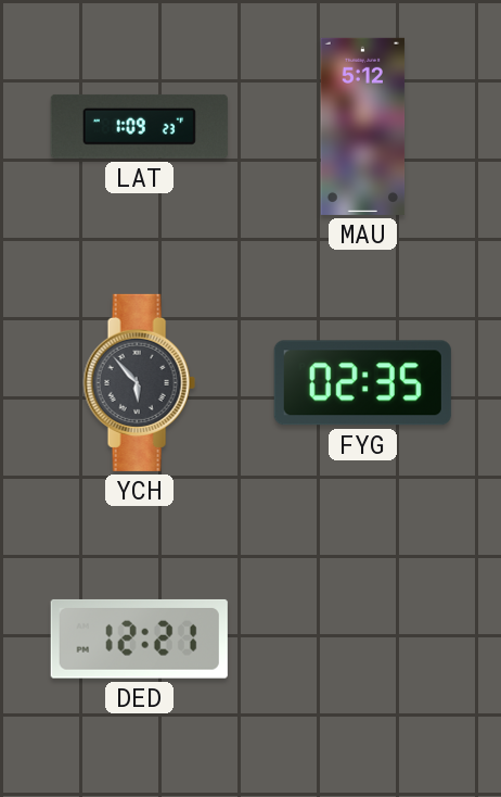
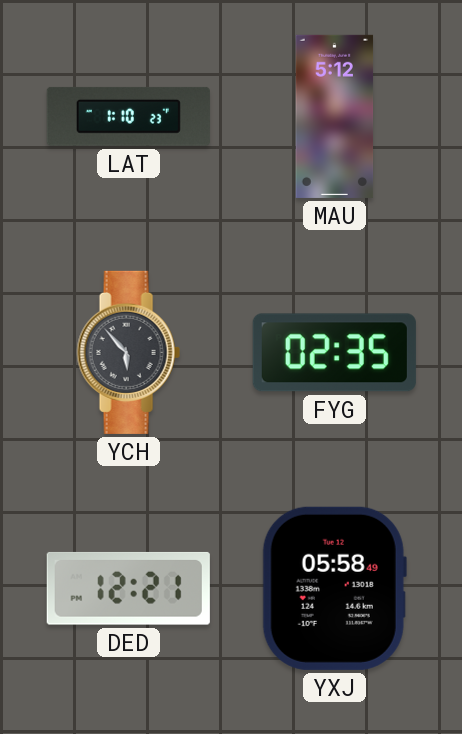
LAT: 1:09 -> 1:10 (128, 116)
YXJ: none -> 05:58 (334, 588)
